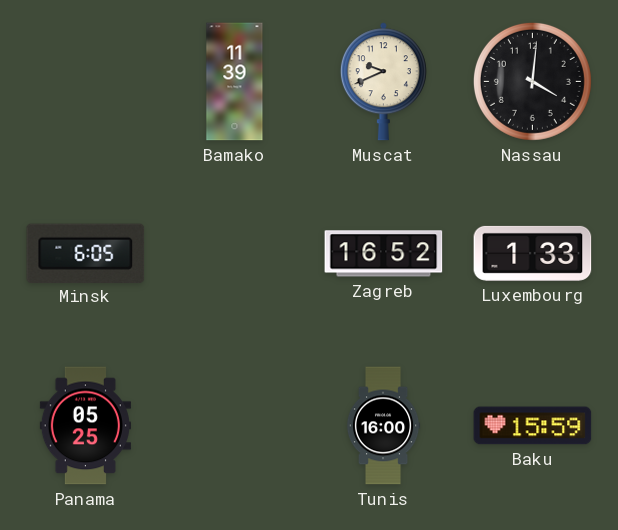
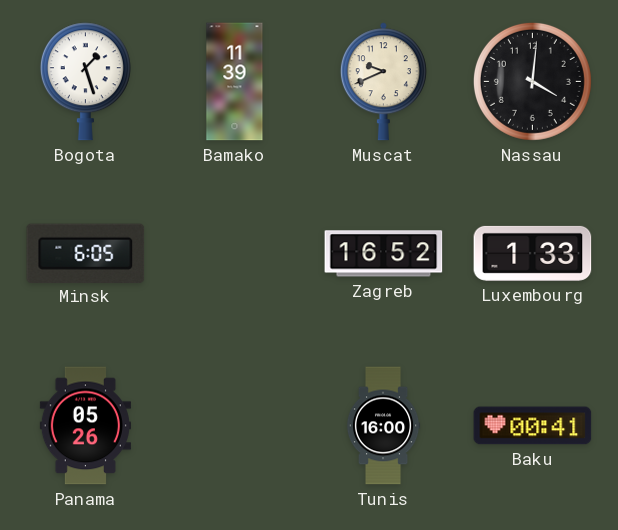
Bogota: none -> 1:27 (85, 82)
Panama: 05:25 -> 05:26 (85, 426)
Baku: 15:59 -> 00:41 (533, 426)
